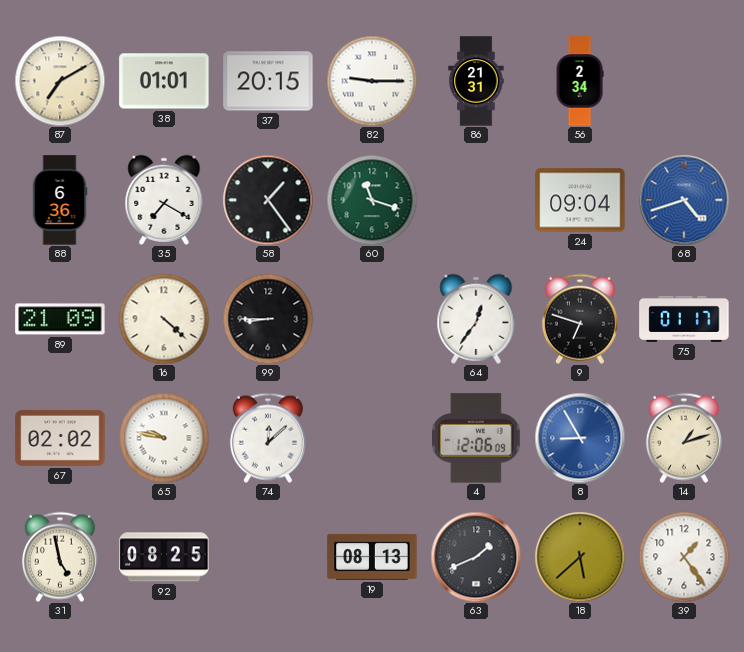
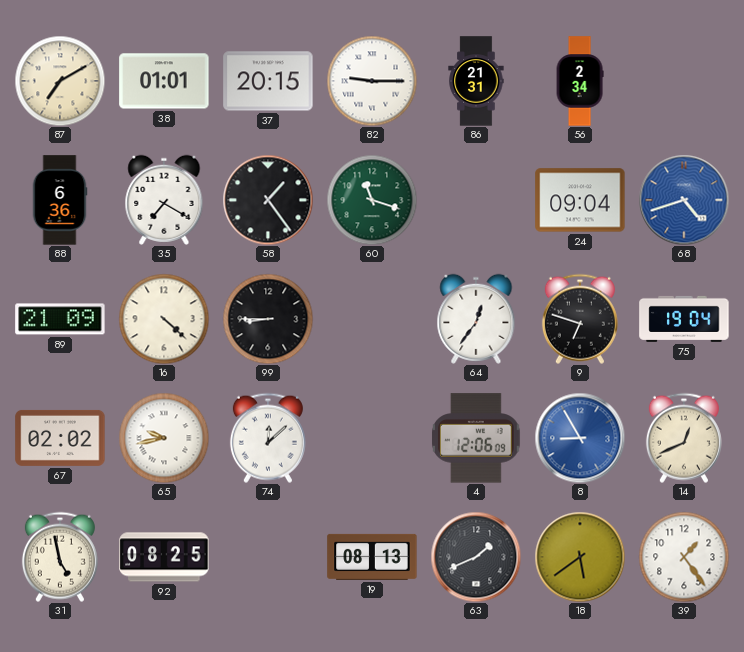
75: 01:17 -> 19:04 (684, 319)
65: 9:47 -> 9:43 (164, 438)
14: 1:12 -> 12:41 (684, 438)
18: 5:38 -> 5:39 (580, 557)
